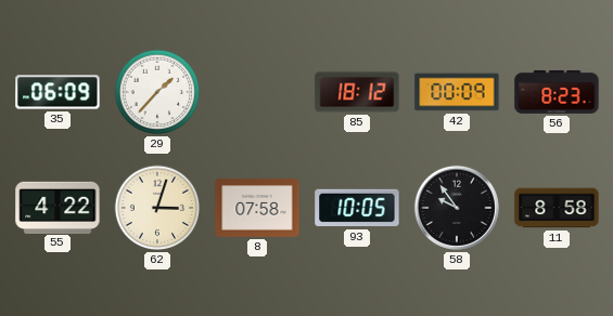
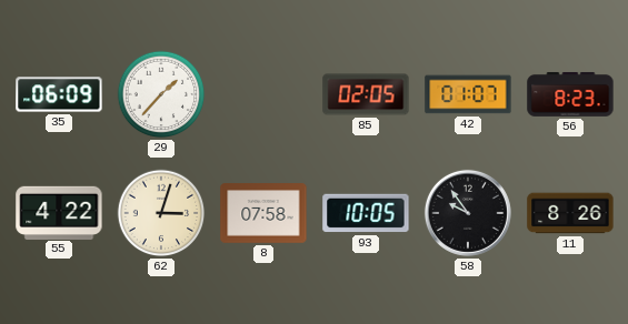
85: 18:12 -> 02:05 (366, 94)
42: 00:09 -> 01:07 (468, 94)
11: 8:58 -> 8:26 (570, 213)
